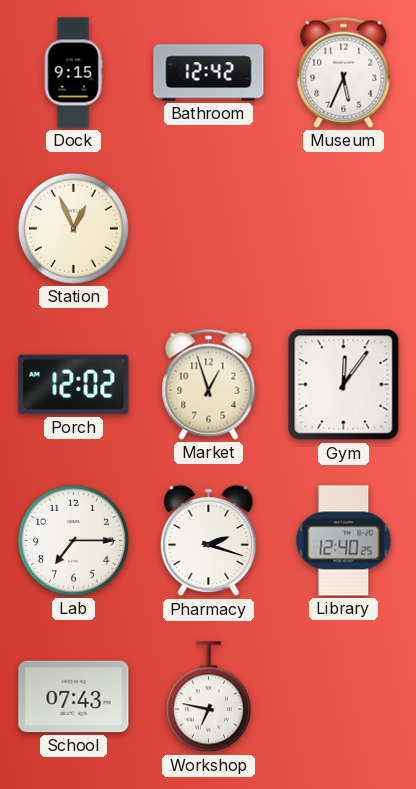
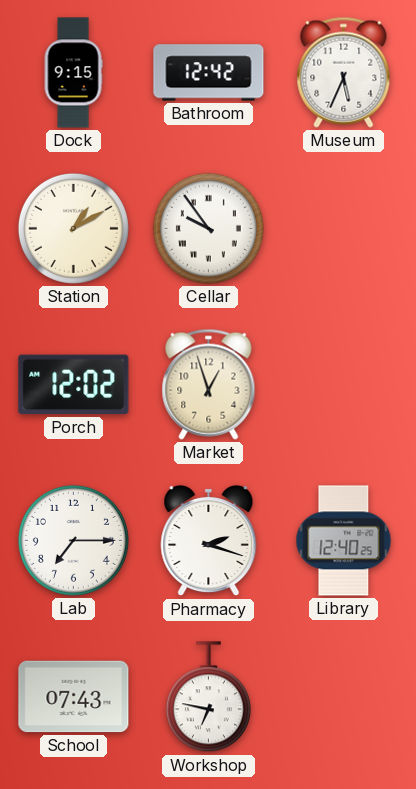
Station: 12:56 -> 1:10 (73, 228)
Cellar: none -> 9:54 (208, 228)
Gym: 12:06 -> none (344, 385)
